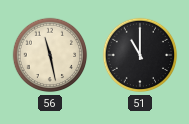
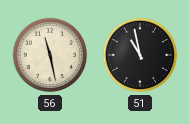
51: 11:00 -> 10:58 (140, 55)
